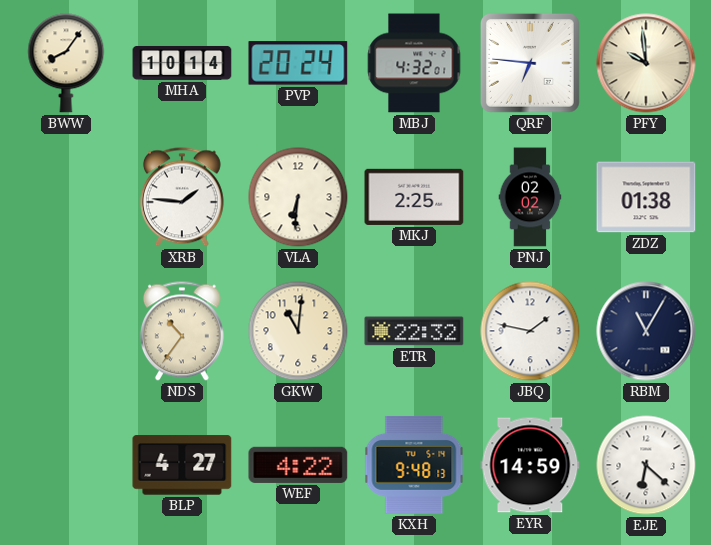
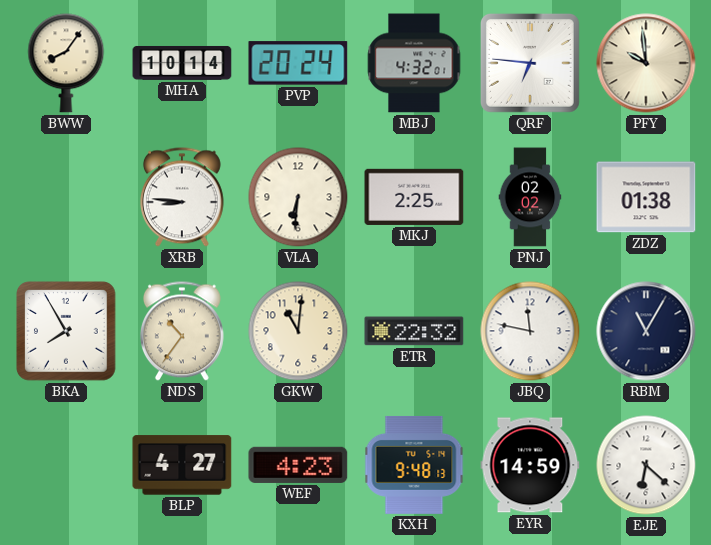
XRB: 1:46 -> 8:46 (182, 197)
BKA: none -> 7:55 (66, 331)
JBQ: 1:47 -> 11:47 (530, 331)
WEF: 4:22 -> 4:23 (298, 465)
